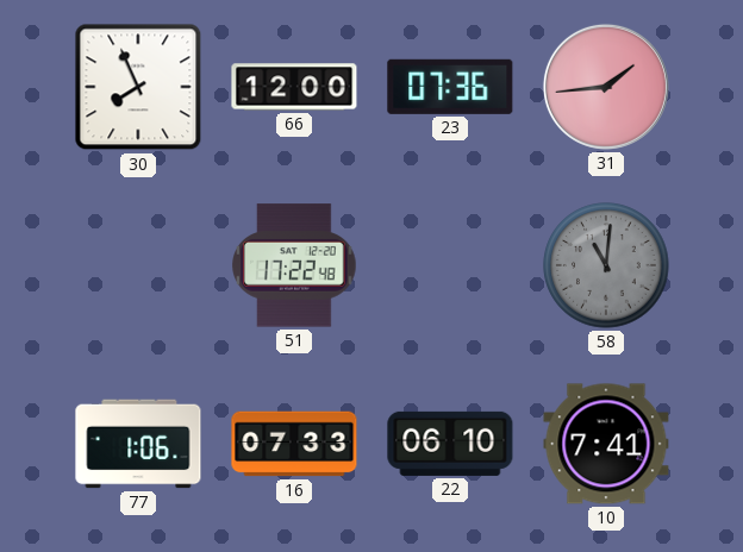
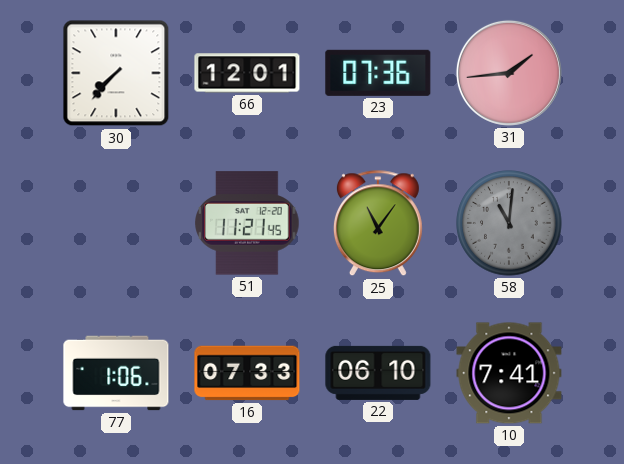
30: 7:56 -> 7:37 (116, 73)
66: 12:00 -> 12:01 (247, 73)
51: 17:22 -> 11:21 (247, 223)
25: none -> 11:06 (378, 224)
